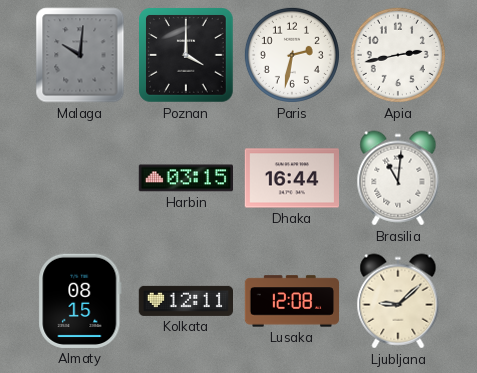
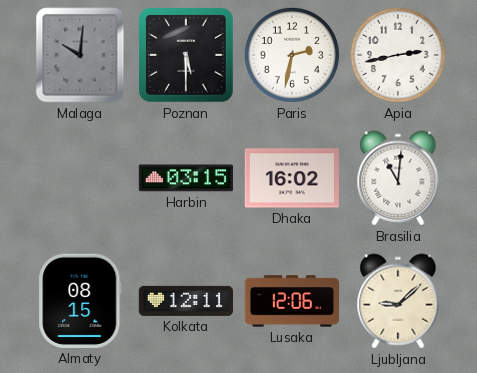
Poznan: 4:00 -> 5:30 (187, 56)
Dhaka: 16:44 -> 16:02 (291, 178)
Lusaka: 12:08 -> 12:06 (292, 301)
